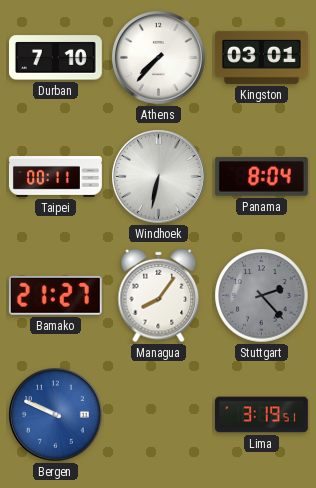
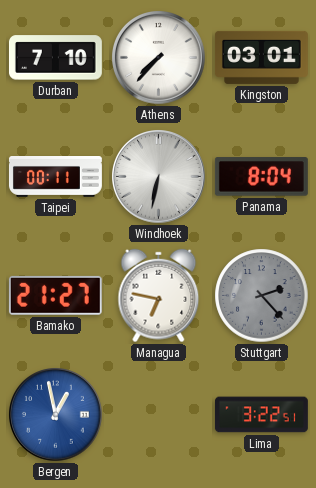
Managua: 8:06 -> 6:47 (159, 296)
Bergen: 9:49 -> 12:58 (56, 415)
Lima: 3:19 -> 3:22 (261, 415)
